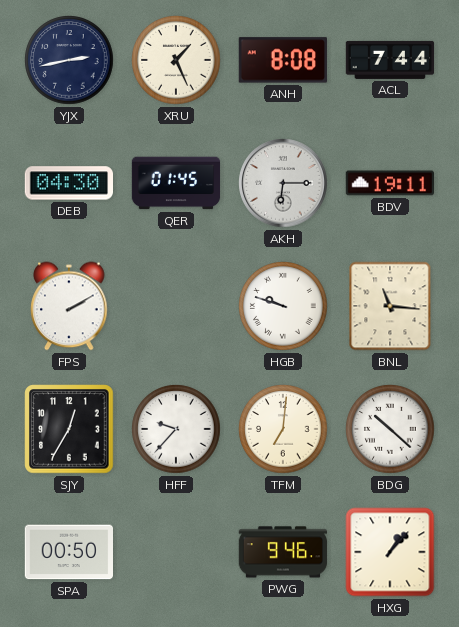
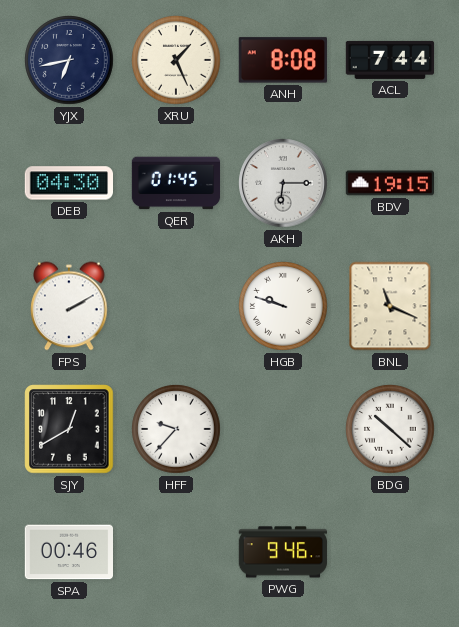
YJX: 2:43 -> 6:43 (69, 60)
BDV: 19:11 -> 19:15 (390, 183)
BNL: 11:16 -> 11:19 (390, 306)
SJY: 12:35 -> 12:40 (69, 429)
TFM: 7:01 -> none (283, 429)
SPA: 00:50 -> 00:46 (68, 552)
HXG: 1:07 -> none (390, 552)
